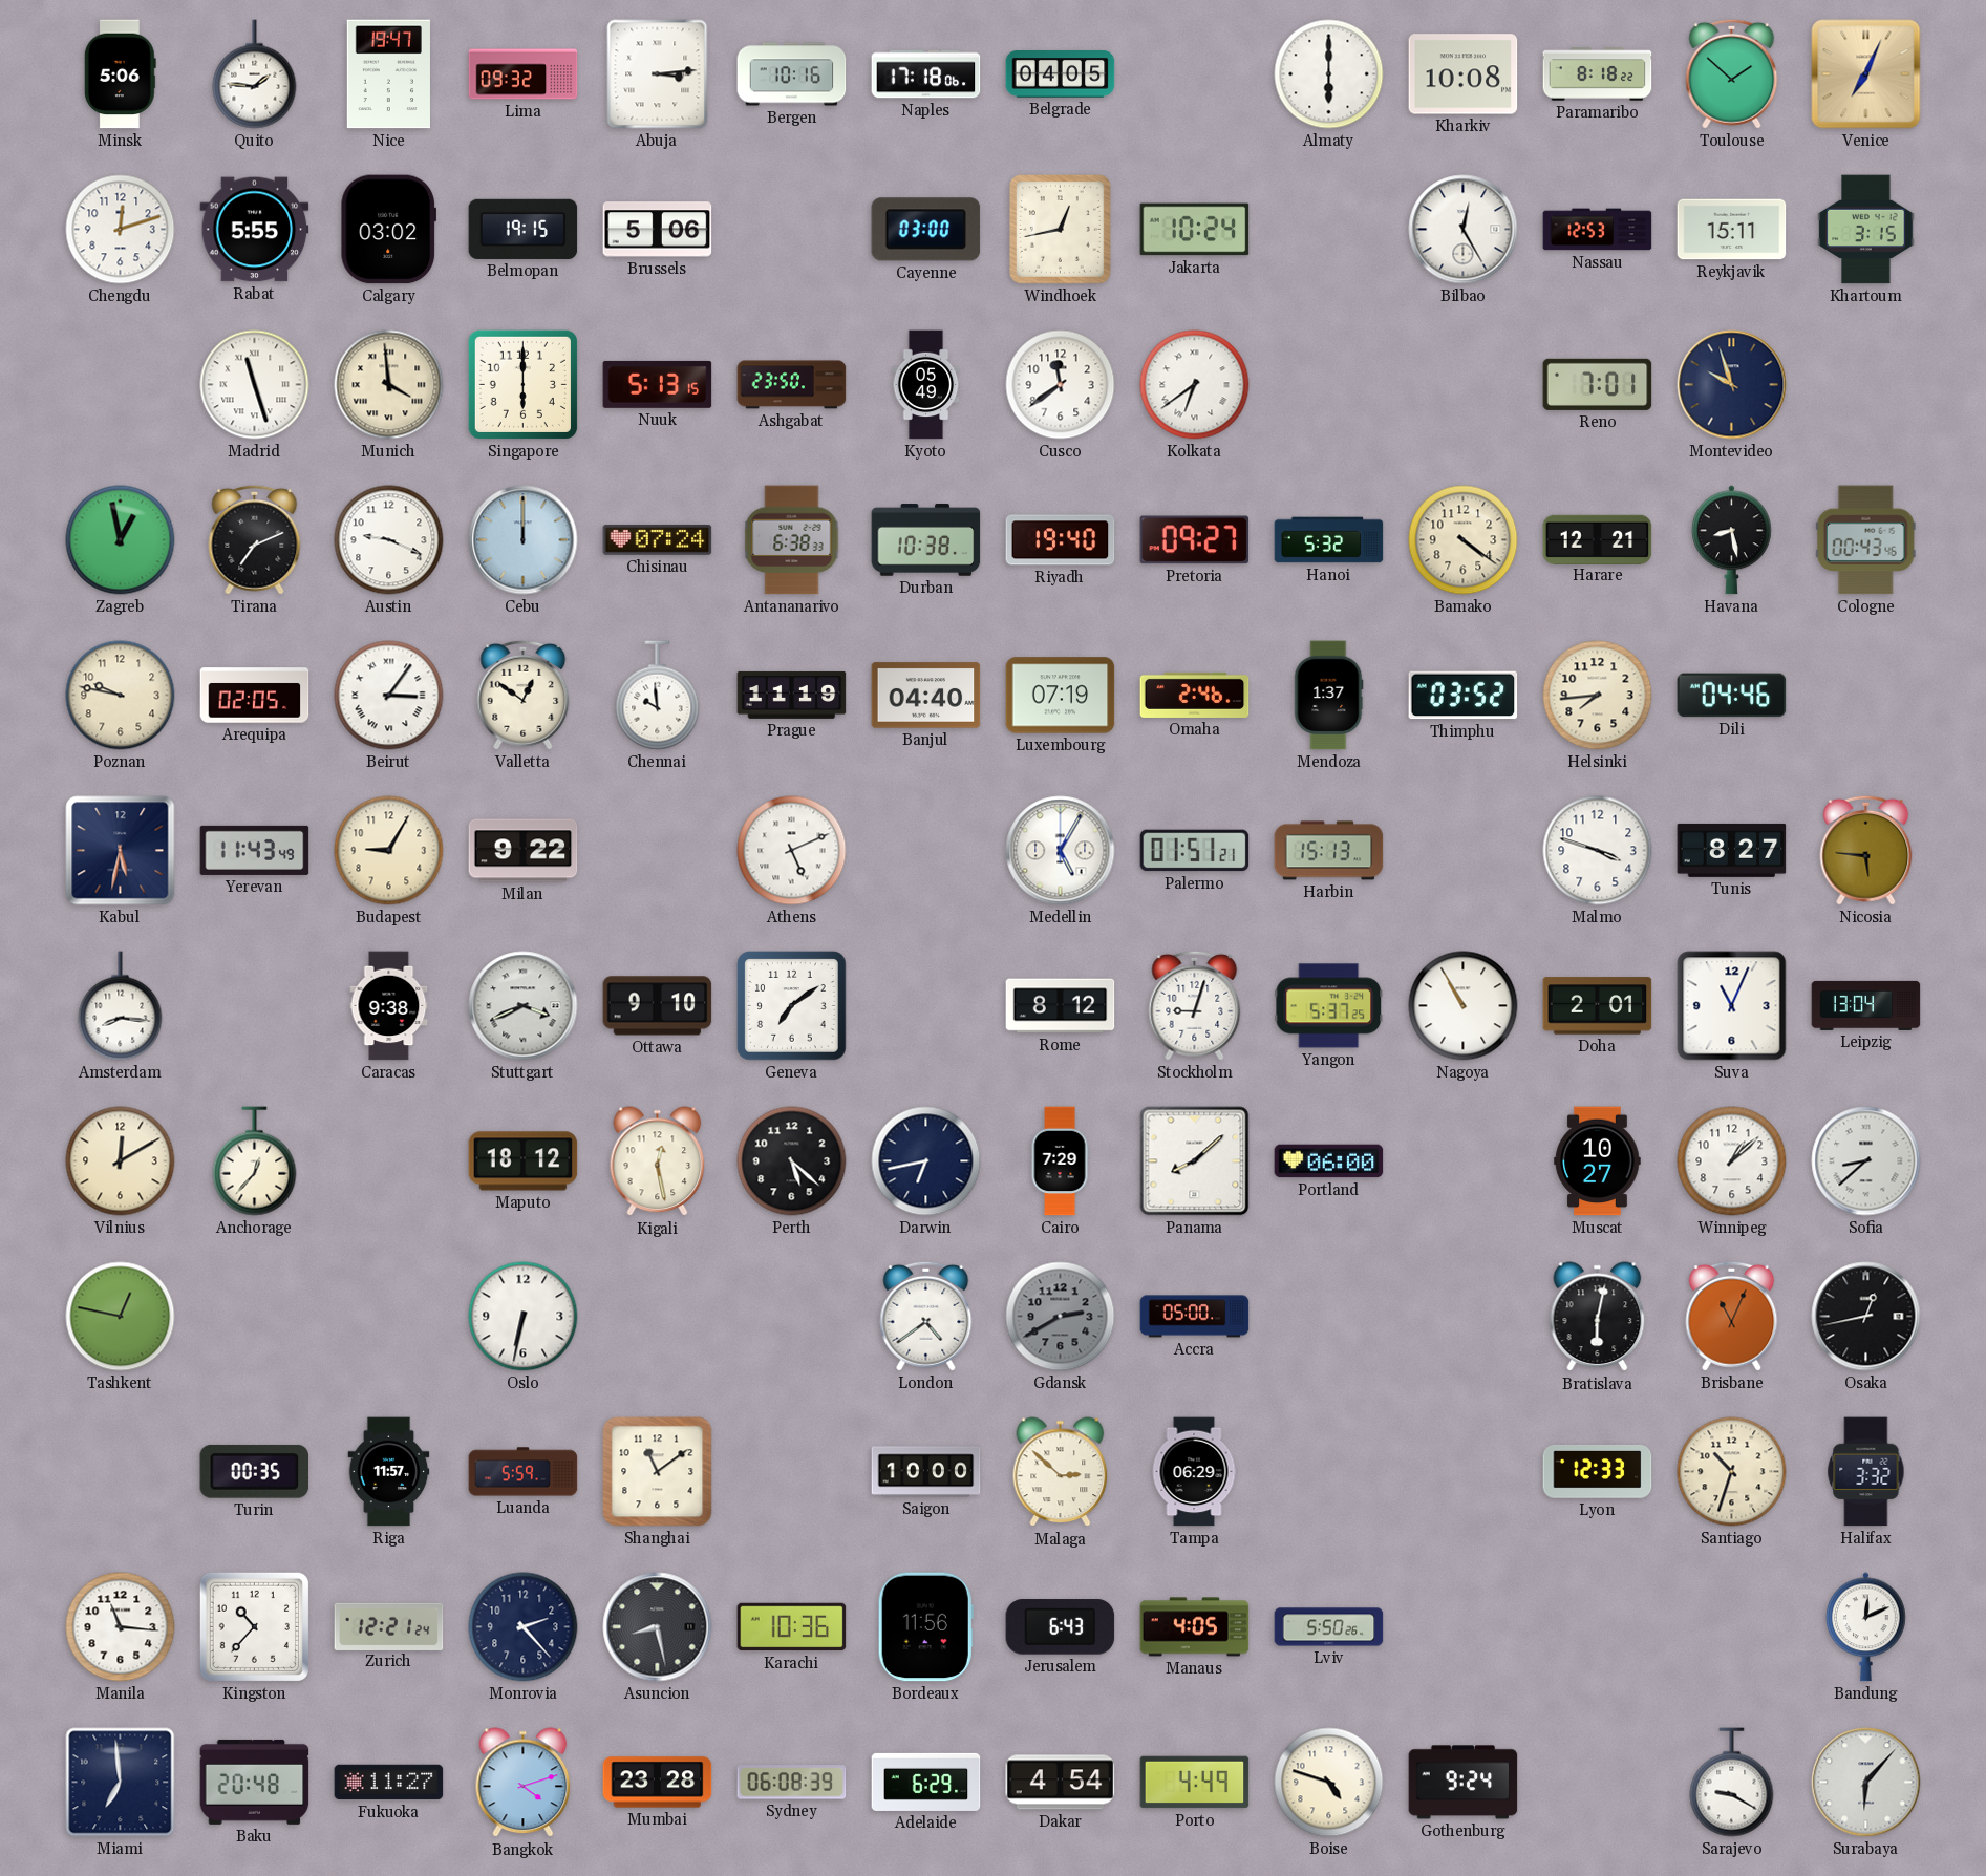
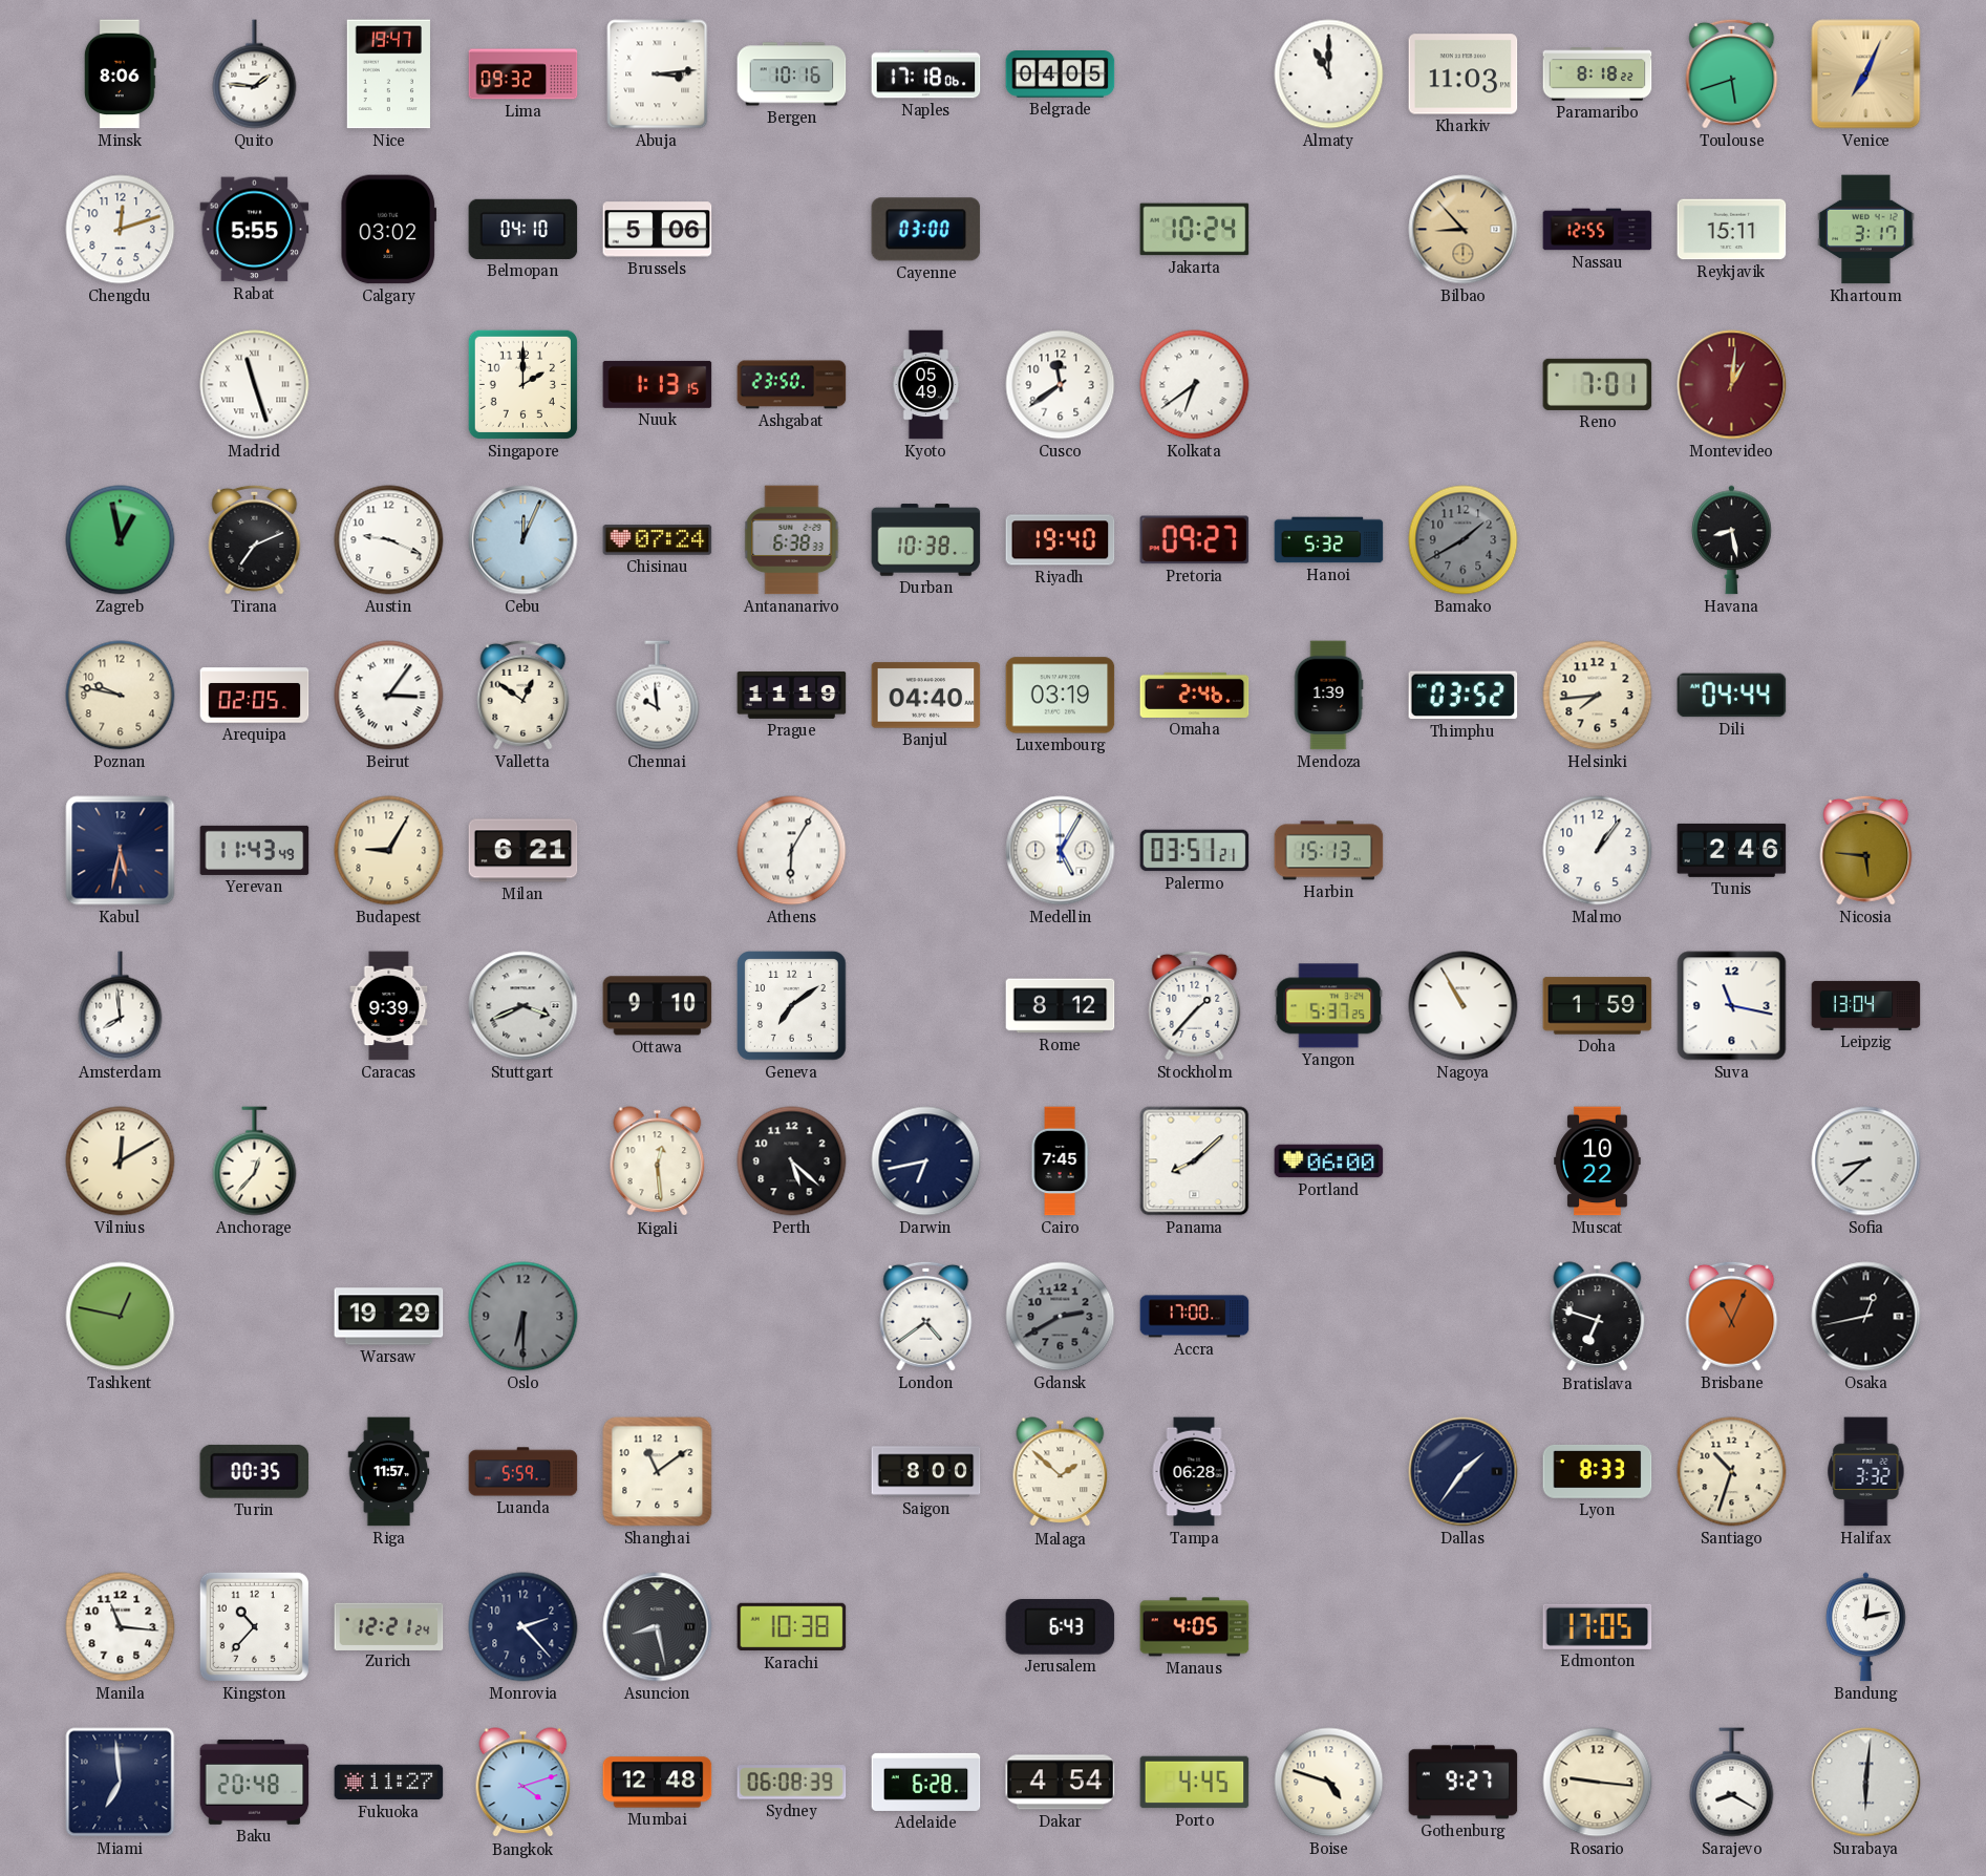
Minsk: 5:06 -> 8:06 (120, 74)
Almaty: 6:00 -> 11:00 (1329, 74)
Kharkiv: 10:08 -> 11:03 (1464, 74)
Toulouse: 1:52 -> 5:42 (1732, 73)
Belmopan: 19:15 -> 04:10 (524, 229)
Windhoek: 12:43 -> none (1060, 229)
Bilbao: 12:25 -> 8:53 (1464, 230)
Bilbao dial: white -> champagne (1464, 230)
Nassau: 12:53 -> 12:55 (1598, 230)
Khartoum: 3:15 -> 3:17 (1866, 230)
Munich: 3:59 -> none (389, 385)
Singapore: 6:00 -> 2:00 (522, 384)
Nuuk: 5:13 -> 1:13 (658, 384)
Montevideo: 9:57 -> 1:01 (1732, 385)
Montevideo dial: navy -> burgundy (1732, 385)
Cebu: 12:00 -> 12:04 (524, 540)
Bamako: 4:21 -> 1:40 (1464, 540)
Bamako dial: cream -> grey (1464, 540)
Harare: 12:21 -> none (1598, 539)
Cologne: 00:43 -> none (1865, 540)
Luxembourg: 07:19 -> 03:19 (1061, 696)
Mendoza: 1:37 -> 1:39 (1328, 696)
Dili: 04:46 -> 04:44 (1732, 696)
Milan: 9:22 -> 6:21 (524, 851)
Athens: 5:11 -> 6:05 (792, 851)
Palermo: 01:51 -> 03:51 (1195, 851)
Malmo: 3:48 -> 1:06 (1598, 851)
Tunis: 8:27 -> 2:46 (1732, 850)
Amsterdam: 8:16 -> 7:59 (121, 1006)
Caracas: 9:38 -> 9:39 (389, 1006)
Stockholm: 9:03 -> 1:37 (1195, 1005)
Doha: 2:01 -> 1:59 (1598, 1006)
Suva: 11:04 -> 11:17 (1732, 1006)
Maputo: 18:12 -> none (524, 1161)
Kigali: 12:28 -> 12:29 (658, 1161)
Cairo: 7:29 -> 7:45 (1060, 1161)
Muscat: 10:27 -> 10:22 (1598, 1161)
Winnipeg: 1:08 -> none (1732, 1161)
Warsaw: none -> 19:29 (389, 1317)
Oslo: 6:32 -> 6:30 (524, 1317)
Oslo dial: white -> grey (524, 1317)
Accra: 05:00 -> 17:00 (1195, 1317)
Bratislava: 6:02 -> 6:48 (1598, 1317)
Saigon: 10:00 -> 8:00 (926, 1472)
Malaga: 2:52 -> 1:52 (1061, 1472)
Tampa: 06:29 -> 06:28 (1194, 1472)
Dallas: none -> 1:36 (1464, 1472)
Lyon: 12:33 -> 8:33 (1598, 1472)
Karachi: 10:36 -> 10:38 (792, 1627)
Bordeaux: 11:56 -> none (925, 1627)
Lviv: 5:50 -> none (1329, 1627)
Edmonton: none -> 17:05 (1598, 1626)
Bandung: 12:11 -> 12:13 (1866, 1627)
Mumbai: 23:28 -> 12:48 (658, 1783)
Adelaide: 6:29 -> 6:28 (926, 1782)
Porto: 4:49 -> 4:45 (1195, 1783)
Gothenburg: 9:24 -> 9:27 (1464, 1783)
Rosario: none -> 9:16 (1598, 1783)
Sarajevo: 9:20 -> 8:20 (1732, 1783)
Surabaya: 6:07 -> 6:01 (1866, 1783)
